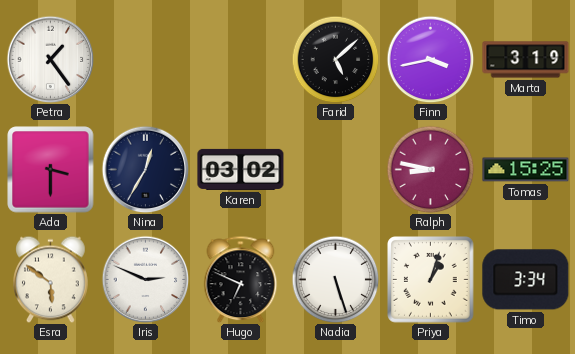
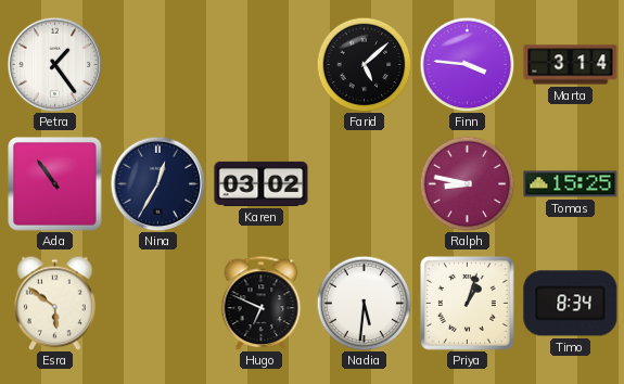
Finn: 3:43 -> 3:46 (467, 64)
Marta: 3:19 -> 3:14 (571, 65)
Ada: 3:30 -> 10:54 (55, 184)
Iris: 2:49 -> none (145, 279)
Nadia: 5:27 -> 5:31 (364, 303)
Timo: 3:34 -> 8:34 (571, 304)
